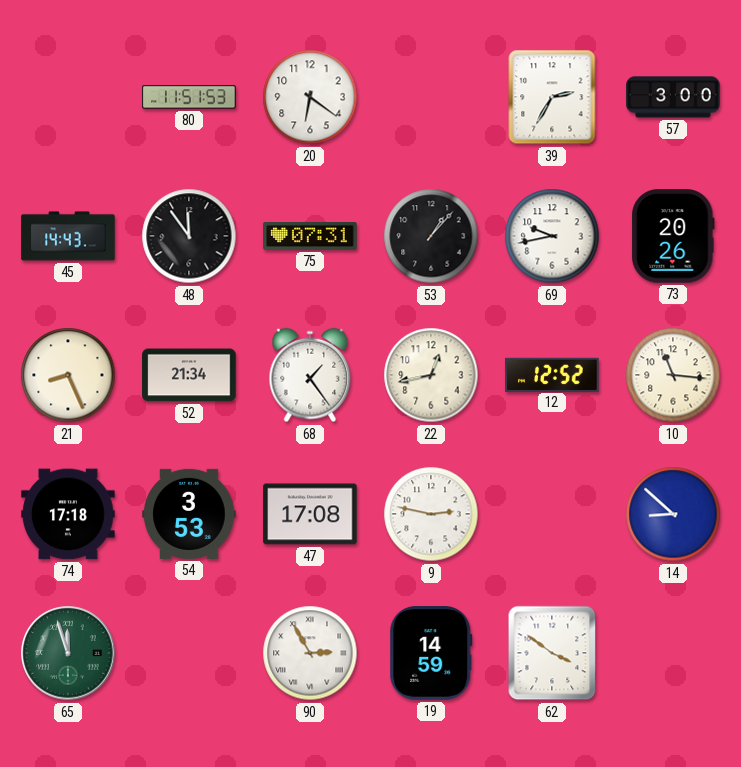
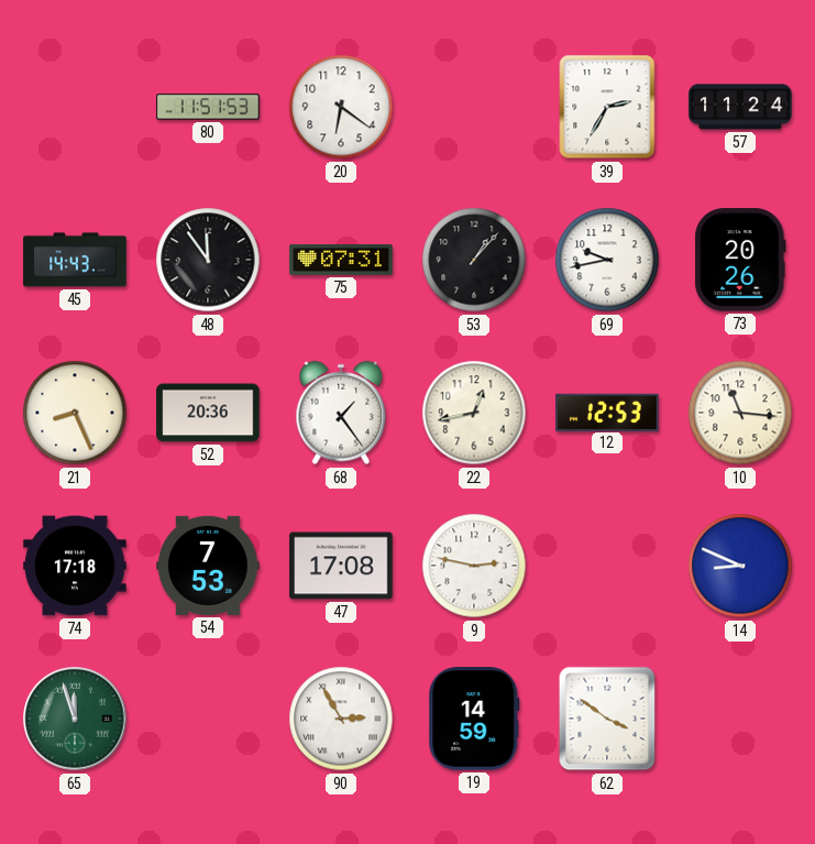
57: 3:00 -> 11:24 (740, 107)
52: 21:34 -> 20:36 (208, 413)
12: 12:52 -> 12:53 (607, 412)
54: 3:53 -> 7:53 (208, 566)
14: 8:52 -> 8:49 (740, 566)
